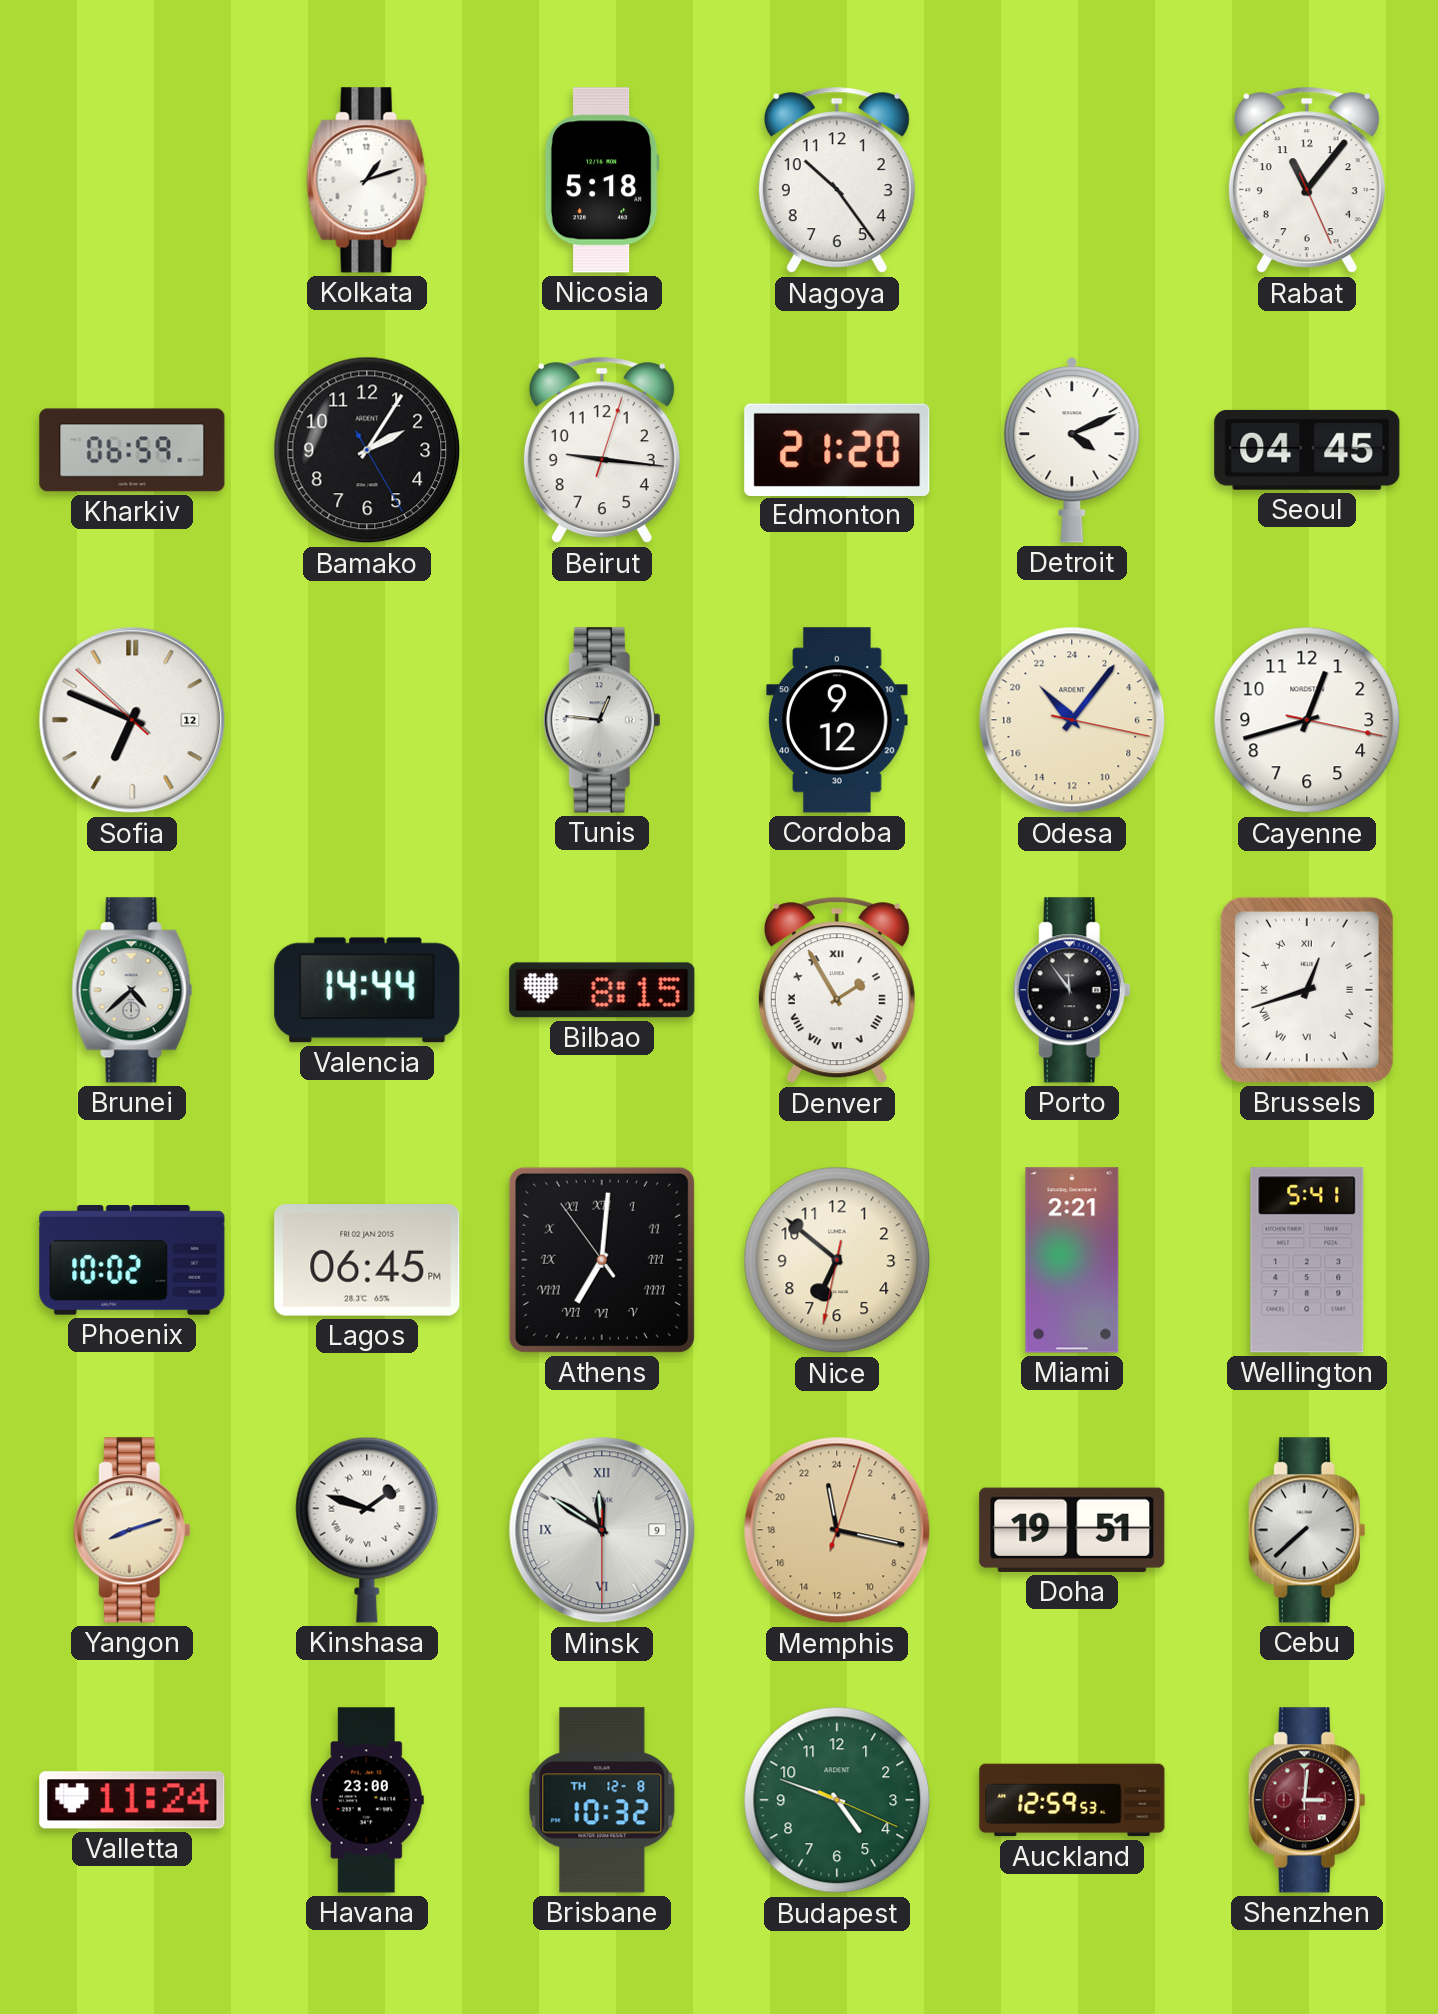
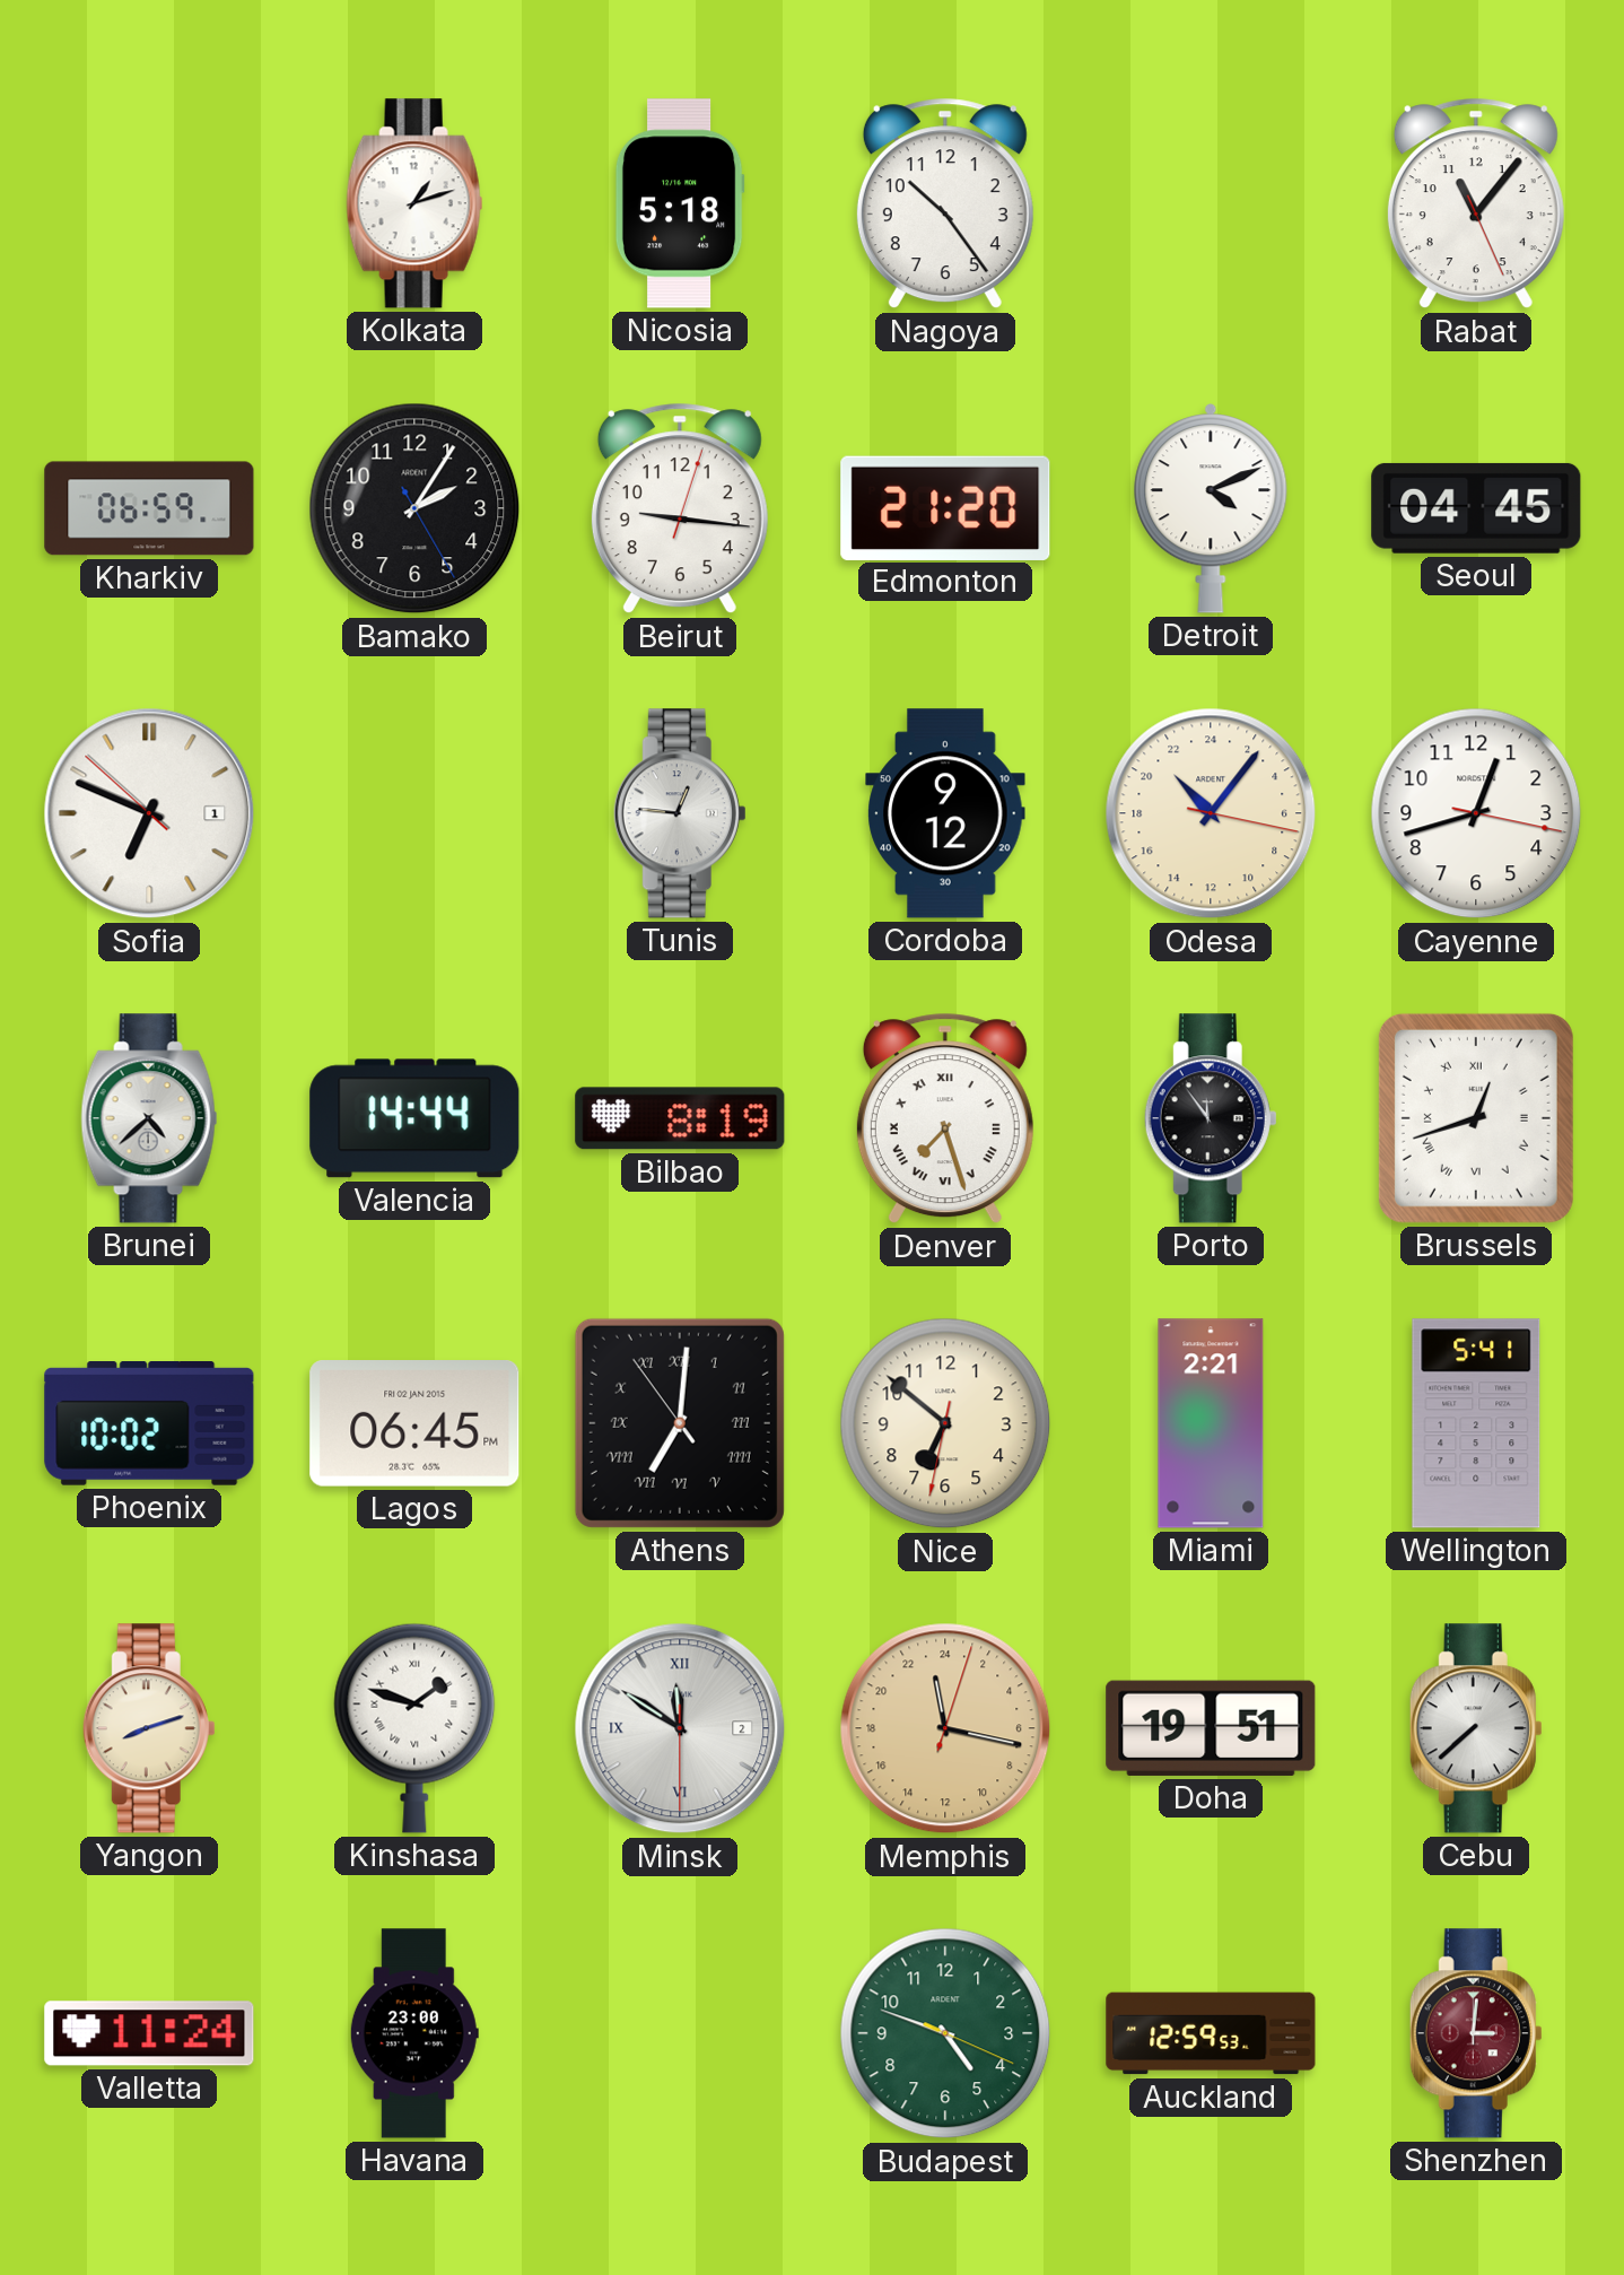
Sofia date: 12 -> 1 (149, 813)
Bilbao: 8:15 -> 8:19 (680, 1118)
Denver: 1:55 -> 7:27 (945, 1118)
Minsk date: 9 -> 2 (680, 1728)
Brisbane: 10:32 -> none (602, 1800)
